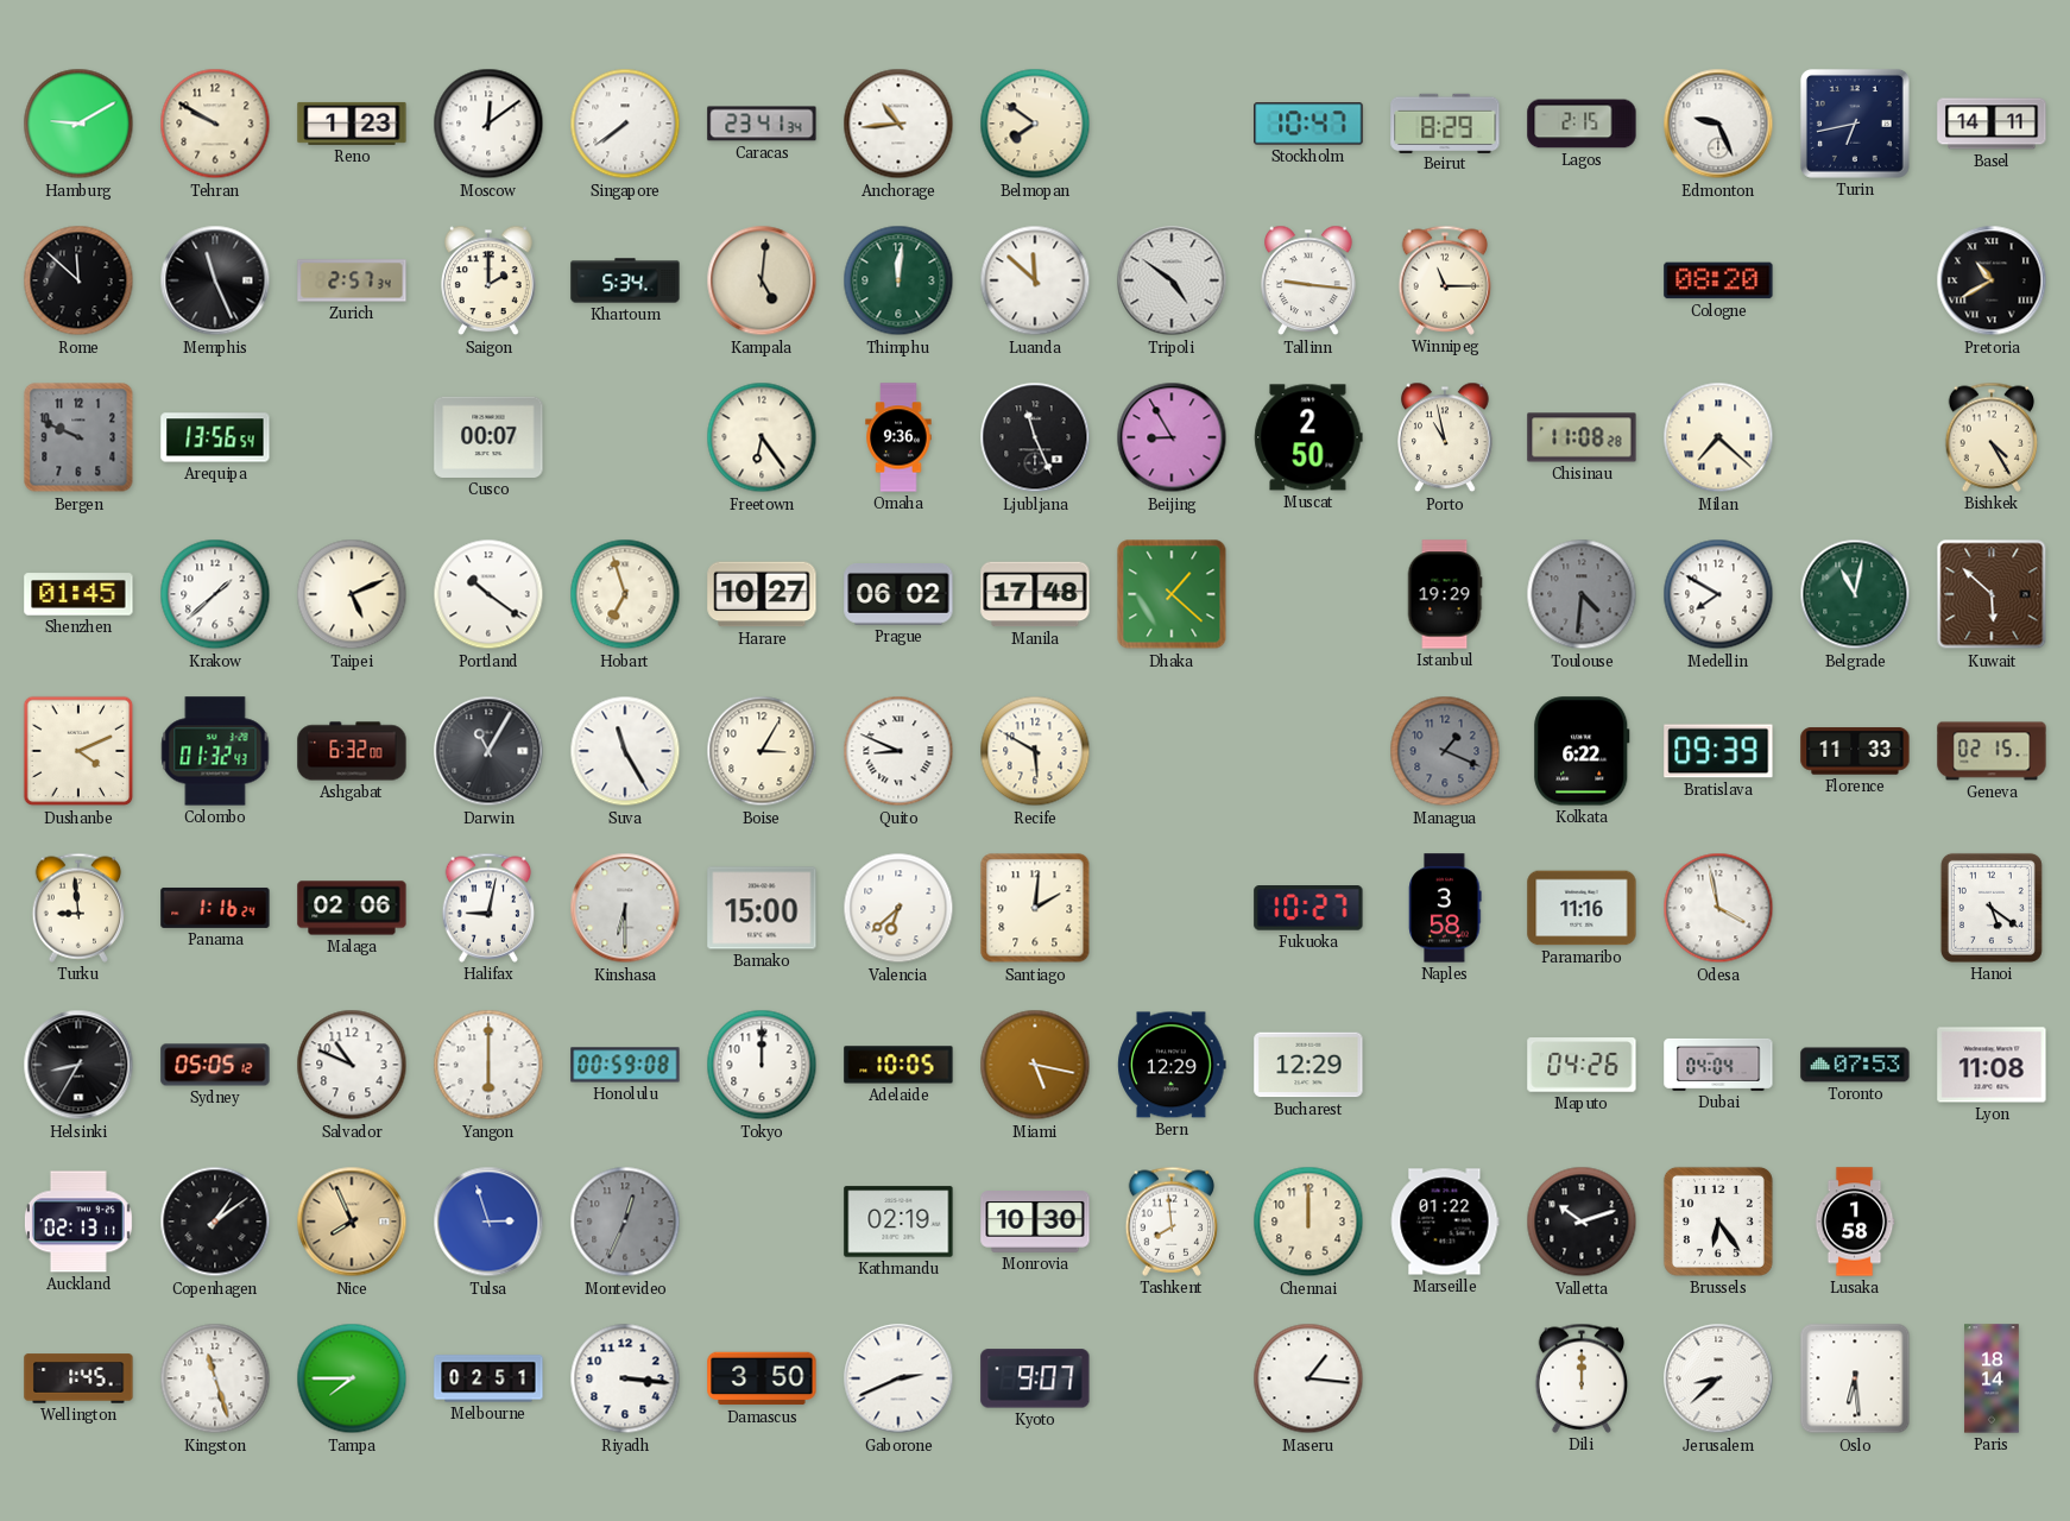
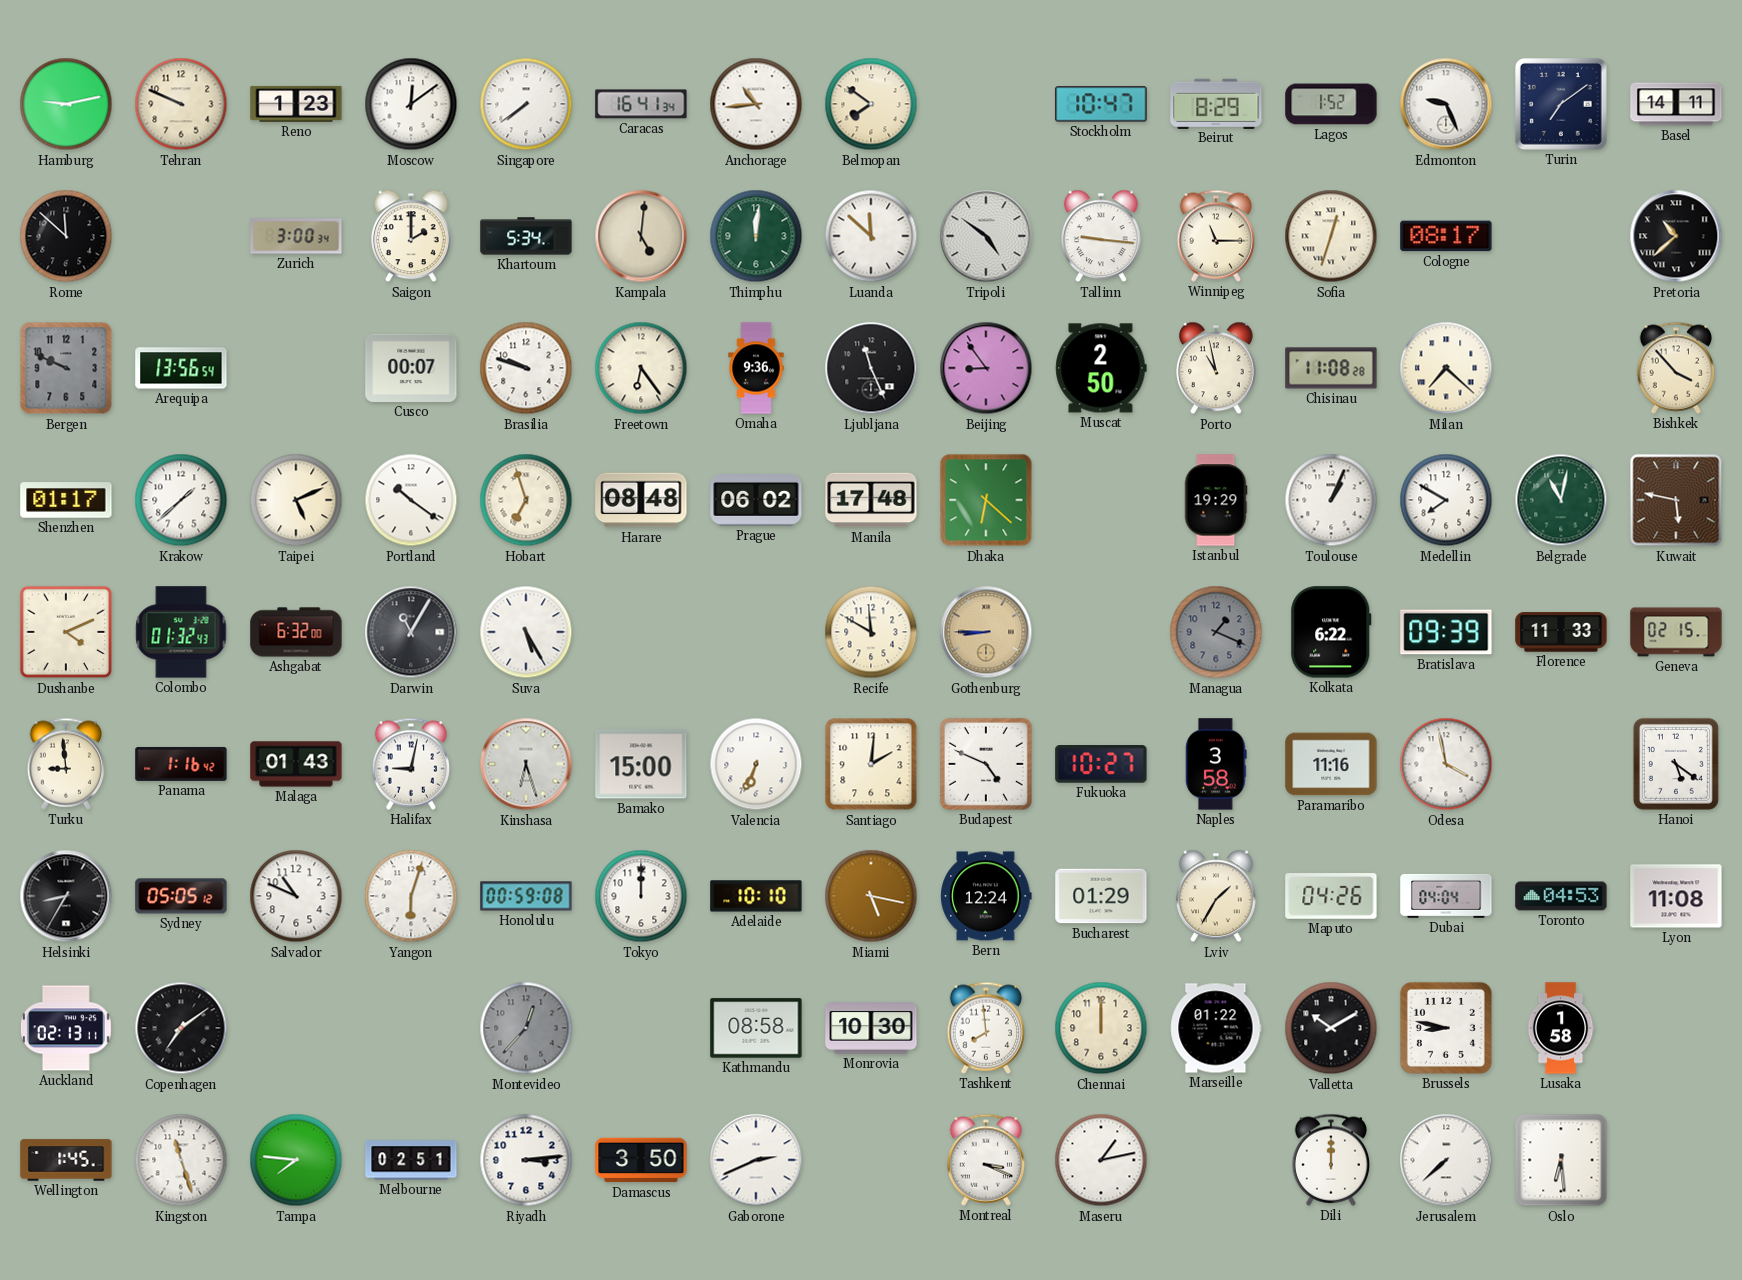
Hamburg: 9:10 -> 9:13 (66, 104)
Tehran: 9:50 -> 9:49 (181, 104)
Caracas: 23:41 -> 16:41 (641, 104)
Lagos: 2:15 -> 1:52 (1331, 104)
Turin: 6:43 -> 7:09 (1561, 104)
Memphis: 11:26 -> none (215, 280)
Zurich: 2:57 -> 3:00 (296, 236)
Sofia: none -> 12:33 (1331, 236)
Cologne: 08:20 -> 08:17 (1446, 236)
Pretoria: 10:40 -> 10:38 (1676, 236)
Brasilia: none -> 9:48 (526, 368)
Beijing: 8:55 -> 8:54 (986, 368)
Bishkek: 4:25 -> 3:53 (1676, 368)
Shenzhen: 01:45 -> 01:17 (66, 500)
Harare: 10:27 -> 08:48 (641, 500)
Dhaka: 1:22 -> 6:22 (986, 500)
Toulouse: 4:31 -> 1:04 (1331, 500)
Toulouse dial: grey -> white (1331, 500)
Kuwait: 5:52 -> 5:47 (1676, 500)
Suva: 11:25 -> 5:25 (526, 632)
Boise: 3:05 -> none (762, 751)
Quito: 8:49 -> none (898, 751)
Recife: 5:50 -> 11:50 (871, 632)
Gothenburg: none -> 8:45 (986, 632)
Panama: 1:16:24 -> 1:16:42 (181, 764)
Malaga: 02:06 -> 01:43 (296, 764)
Kinshasa: 6:30 -> 6:27 (526, 764)
Valencia: 6:38 -> 6:34 (756, 764)
Budapest: none -> 4:49 (986, 764)
Yangon: 6:00 -> 6:03 (411, 896)
Adelaide: 10:05 -> 10:10 (756, 896)
Bern: 12:29 -> 12:24 (986, 896)
Bucharest: 12:29 -> 01:29 (1101, 896)
Lviv: none -> 1:35 (1217, 896)
Toronto: 07:53 -> 04:53 (1561, 896)
Copenhagen: 1:09 -> 7:09 (181, 1028)
Nice: 7:56 -> none (352, 1222)
Tulsa: 2:57 -> none (488, 1222)
Montevideo: 12:34 -> 12:37 (526, 1028)
Kathmandu: 02:19 -> 08:58 (756, 1028)
Valletta: 10:12 -> 10:10 (1331, 1028)
Brussels: 6:24 -> 8:47 (1446, 1028)
Tampa: 7:45 -> 7:46 (296, 1160)
Riyadh: 3:16 -> 3:14 (526, 1160)
Kyoto: 9:07 -> none (1035, 1378)
Montreal: none -> 3:19 (986, 1160)
Maseru: 1:16 -> 1:13 (1101, 1160)
Jerusalem: 8:38 -> 7:38 (1446, 1160)
Paris: 18:14 -> none (1992, 1378)
